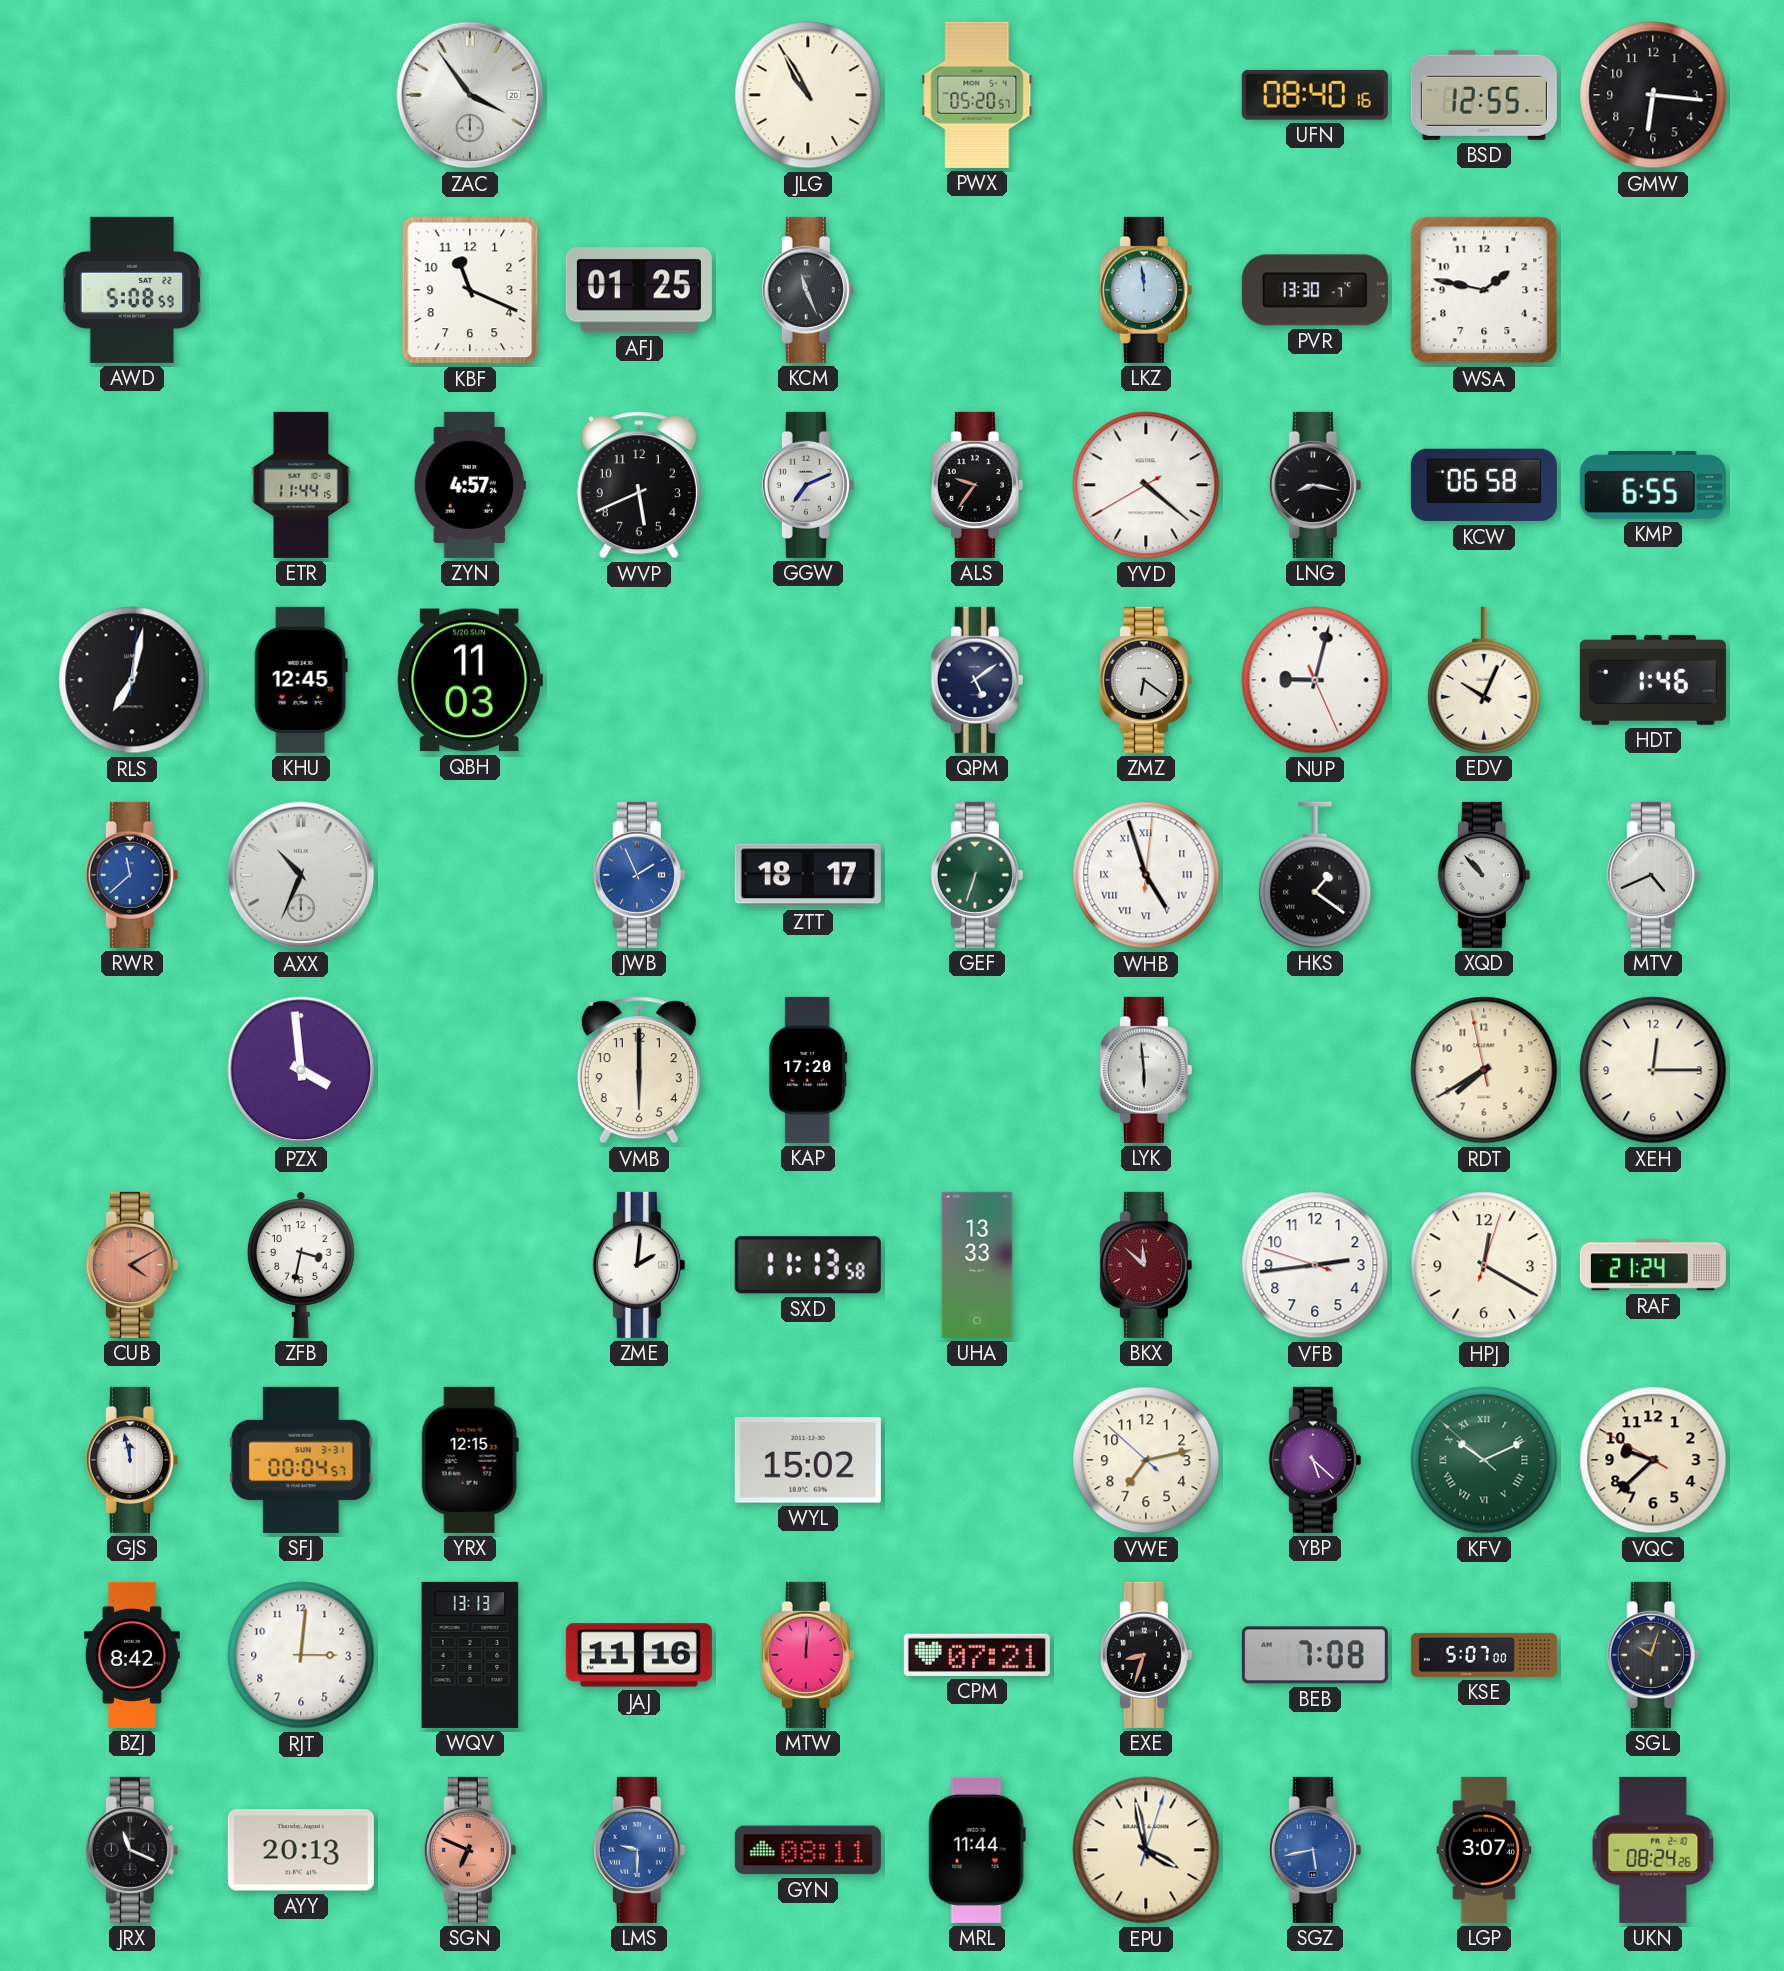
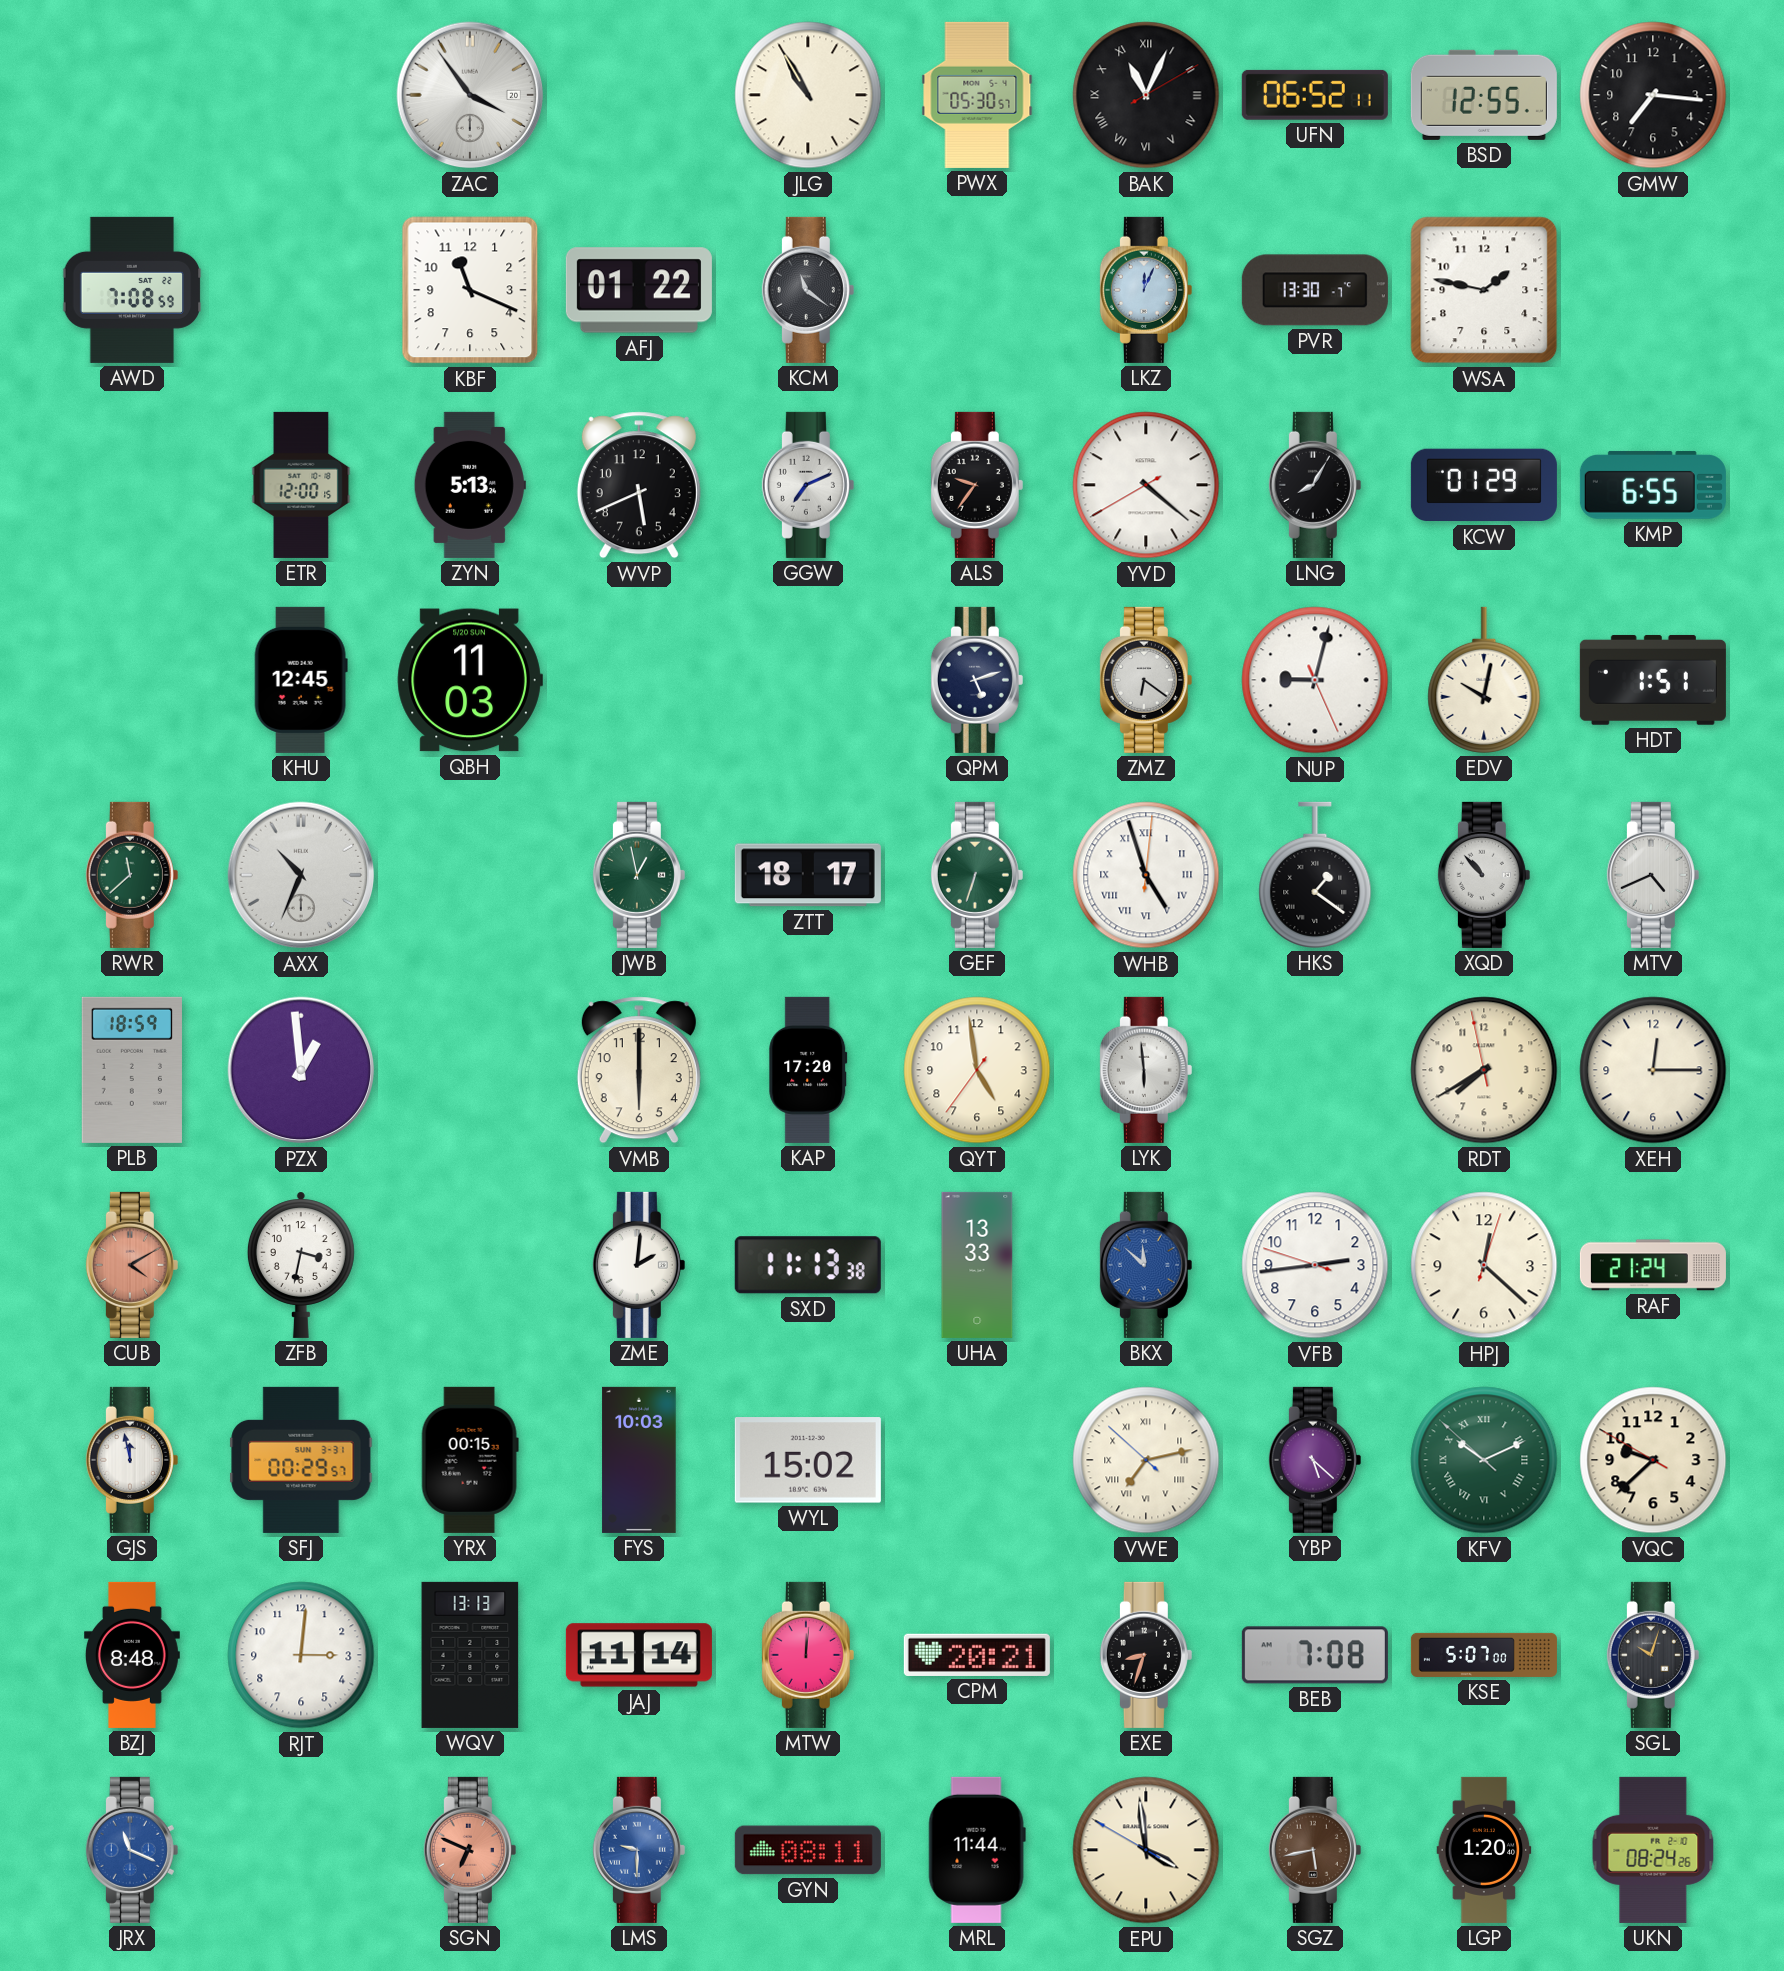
PWX: 05:20 -> 05:30 (977, 95)
BAK: none -> 11:04 (1146, 95)
UFN: 08:40 -> 06:52 (1315, 95)
GMW: 6:16 -> 7:16 (1653, 95)
AWD: 5:08 -> 7:08 (132, 290)
AFJ: 01:25 -> 01:22 (639, 290)
KCM: 11:26 -> 11:21 (808, 290)
LKZ: 11:59 -> 12:04 (1146, 290)
ETR: 11:44 -> 12:00 (301, 485)
ZYN: 4:57 -> 5:13 (470, 485)
LNG: 8:17 -> 8:05 (1315, 485)
KCW: 06:58 -> 01:29 (1484, 485)
RLS: 7:02 -> none (132, 680)
QPM: 5:09 -> 5:12 (977, 680)
EDV: 10:04 -> 10:02 (1484, 680)
HDT: 1:46 -> 1:51 (1653, 680)
RWR dial: blue -> green (132, 875)
JWB: 1:56 -> 12:58 (639, 875)
JWB dial: blue -> green (639, 875)
PLB: none -> 18:59 (132, 1070)
PZX: 3:59 -> 12:59 (301, 1070)
QYT: none -> 4:58 (977, 1070)
SXD: 11:13:58 -> 11:13:38 (808, 1265)
BKX dial: burgundy -> blue (1146, 1265)
HPJ: 12:20 -> 12:22 (1484, 1265)
SFJ: 00:04 -> 00:29 (301, 1460)
YRX: 12:15 -> 00:15 (470, 1460)
FYS: none -> 10:03 (639, 1460)
VWE numerals: Arabic -> Roman (1146, 1460)
BZJ: 8:42 -> 8:48 (132, 1655)
JAJ: 11:16 -> 11:14 (639, 1655)
CPM: 07:21 -> 20:21 (977, 1655)
JRX dial: black -> blue (132, 1850)
AYY: 20:13 -> none (301, 1850)
EPU: 3:58:03 -> 3:58:50 (1146, 1850)
SGZ dial: blue -> brown (1315, 1850)
LGP: 3:07 -> 1:20 (1484, 1850)
